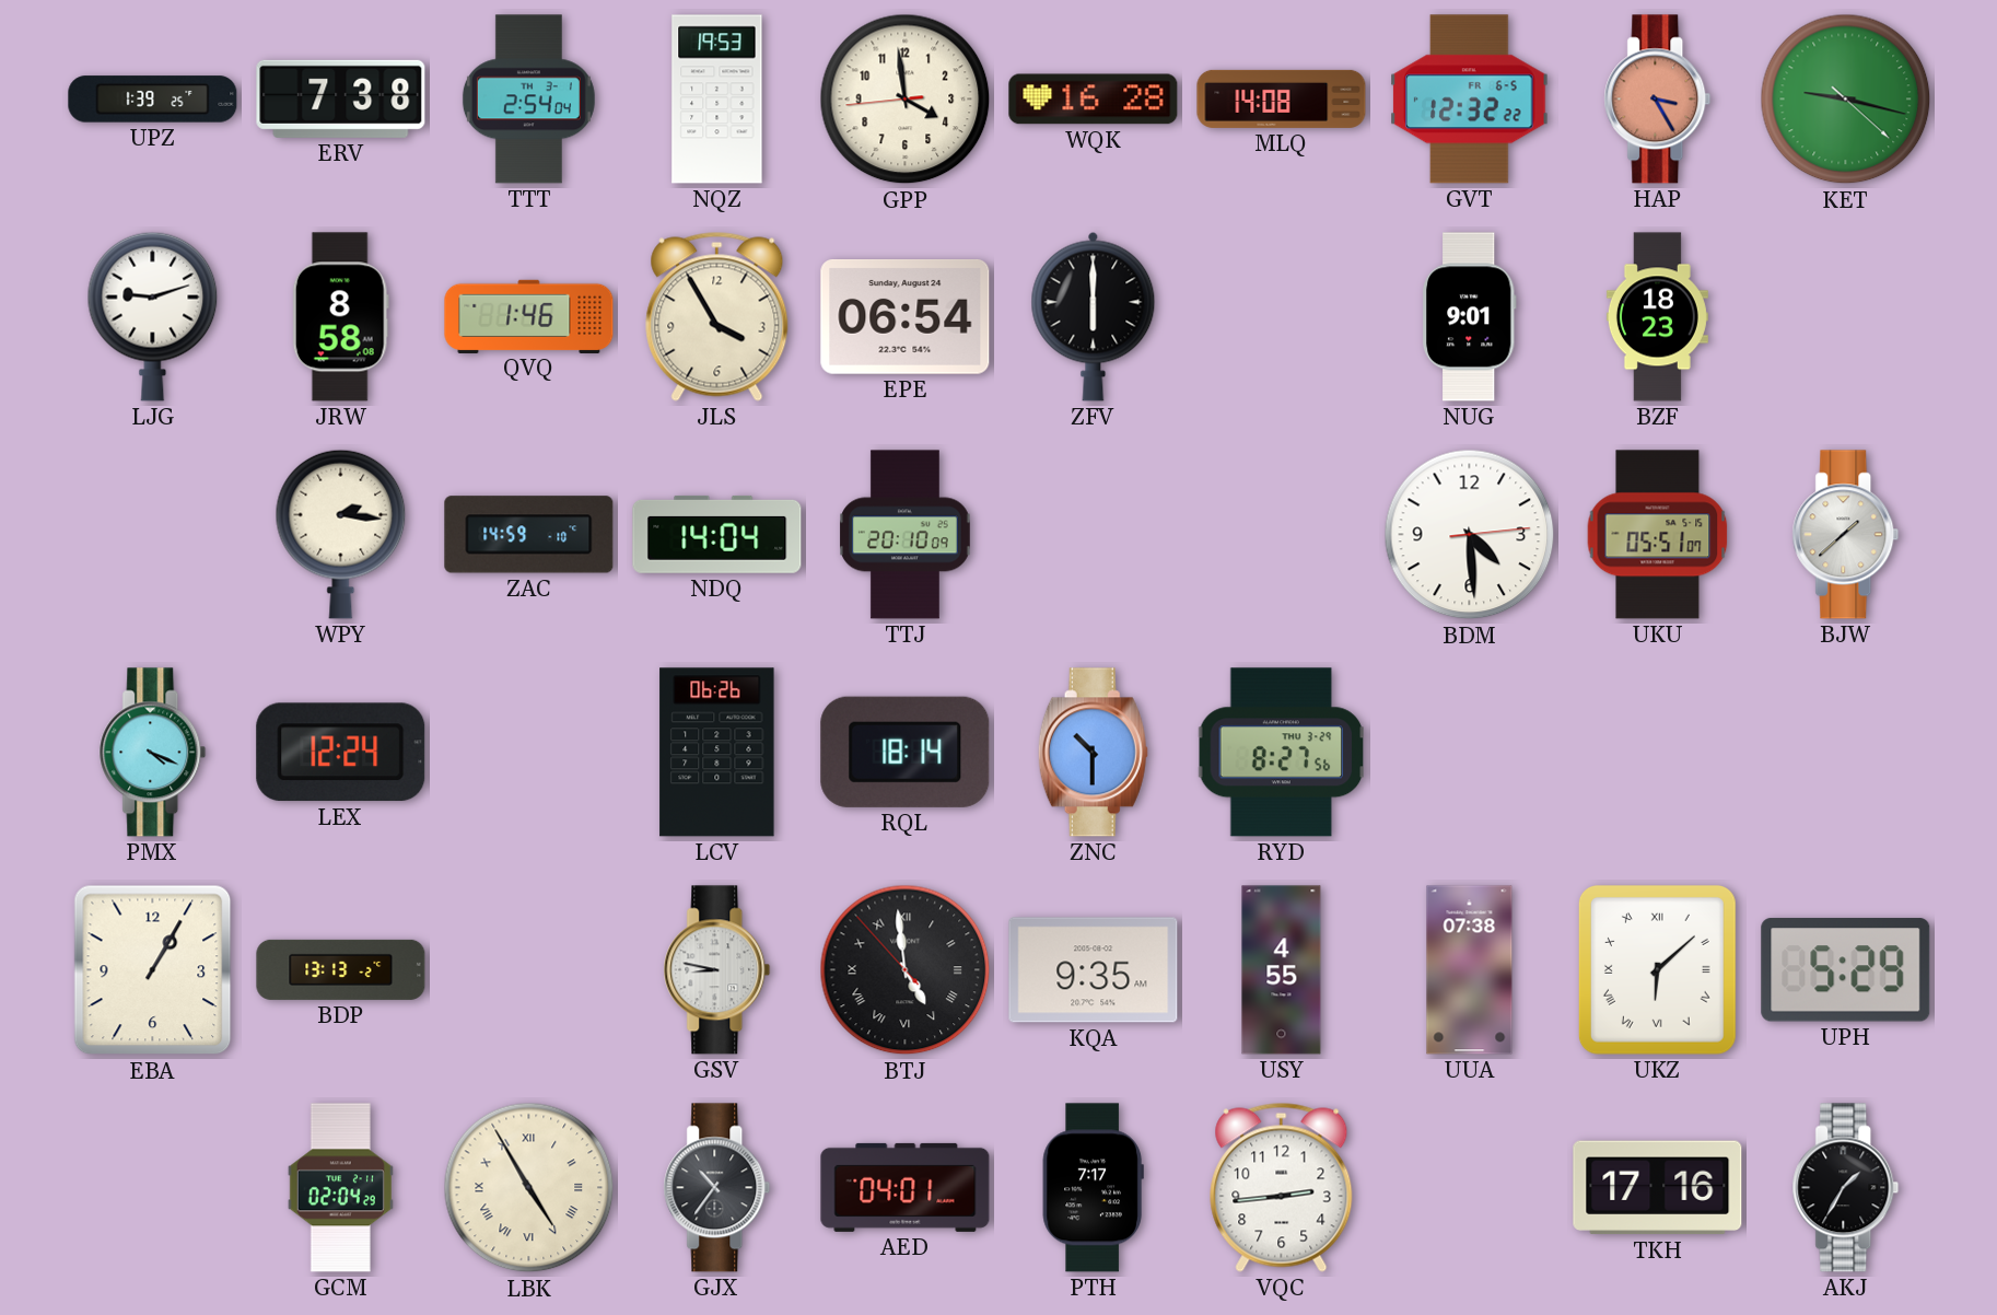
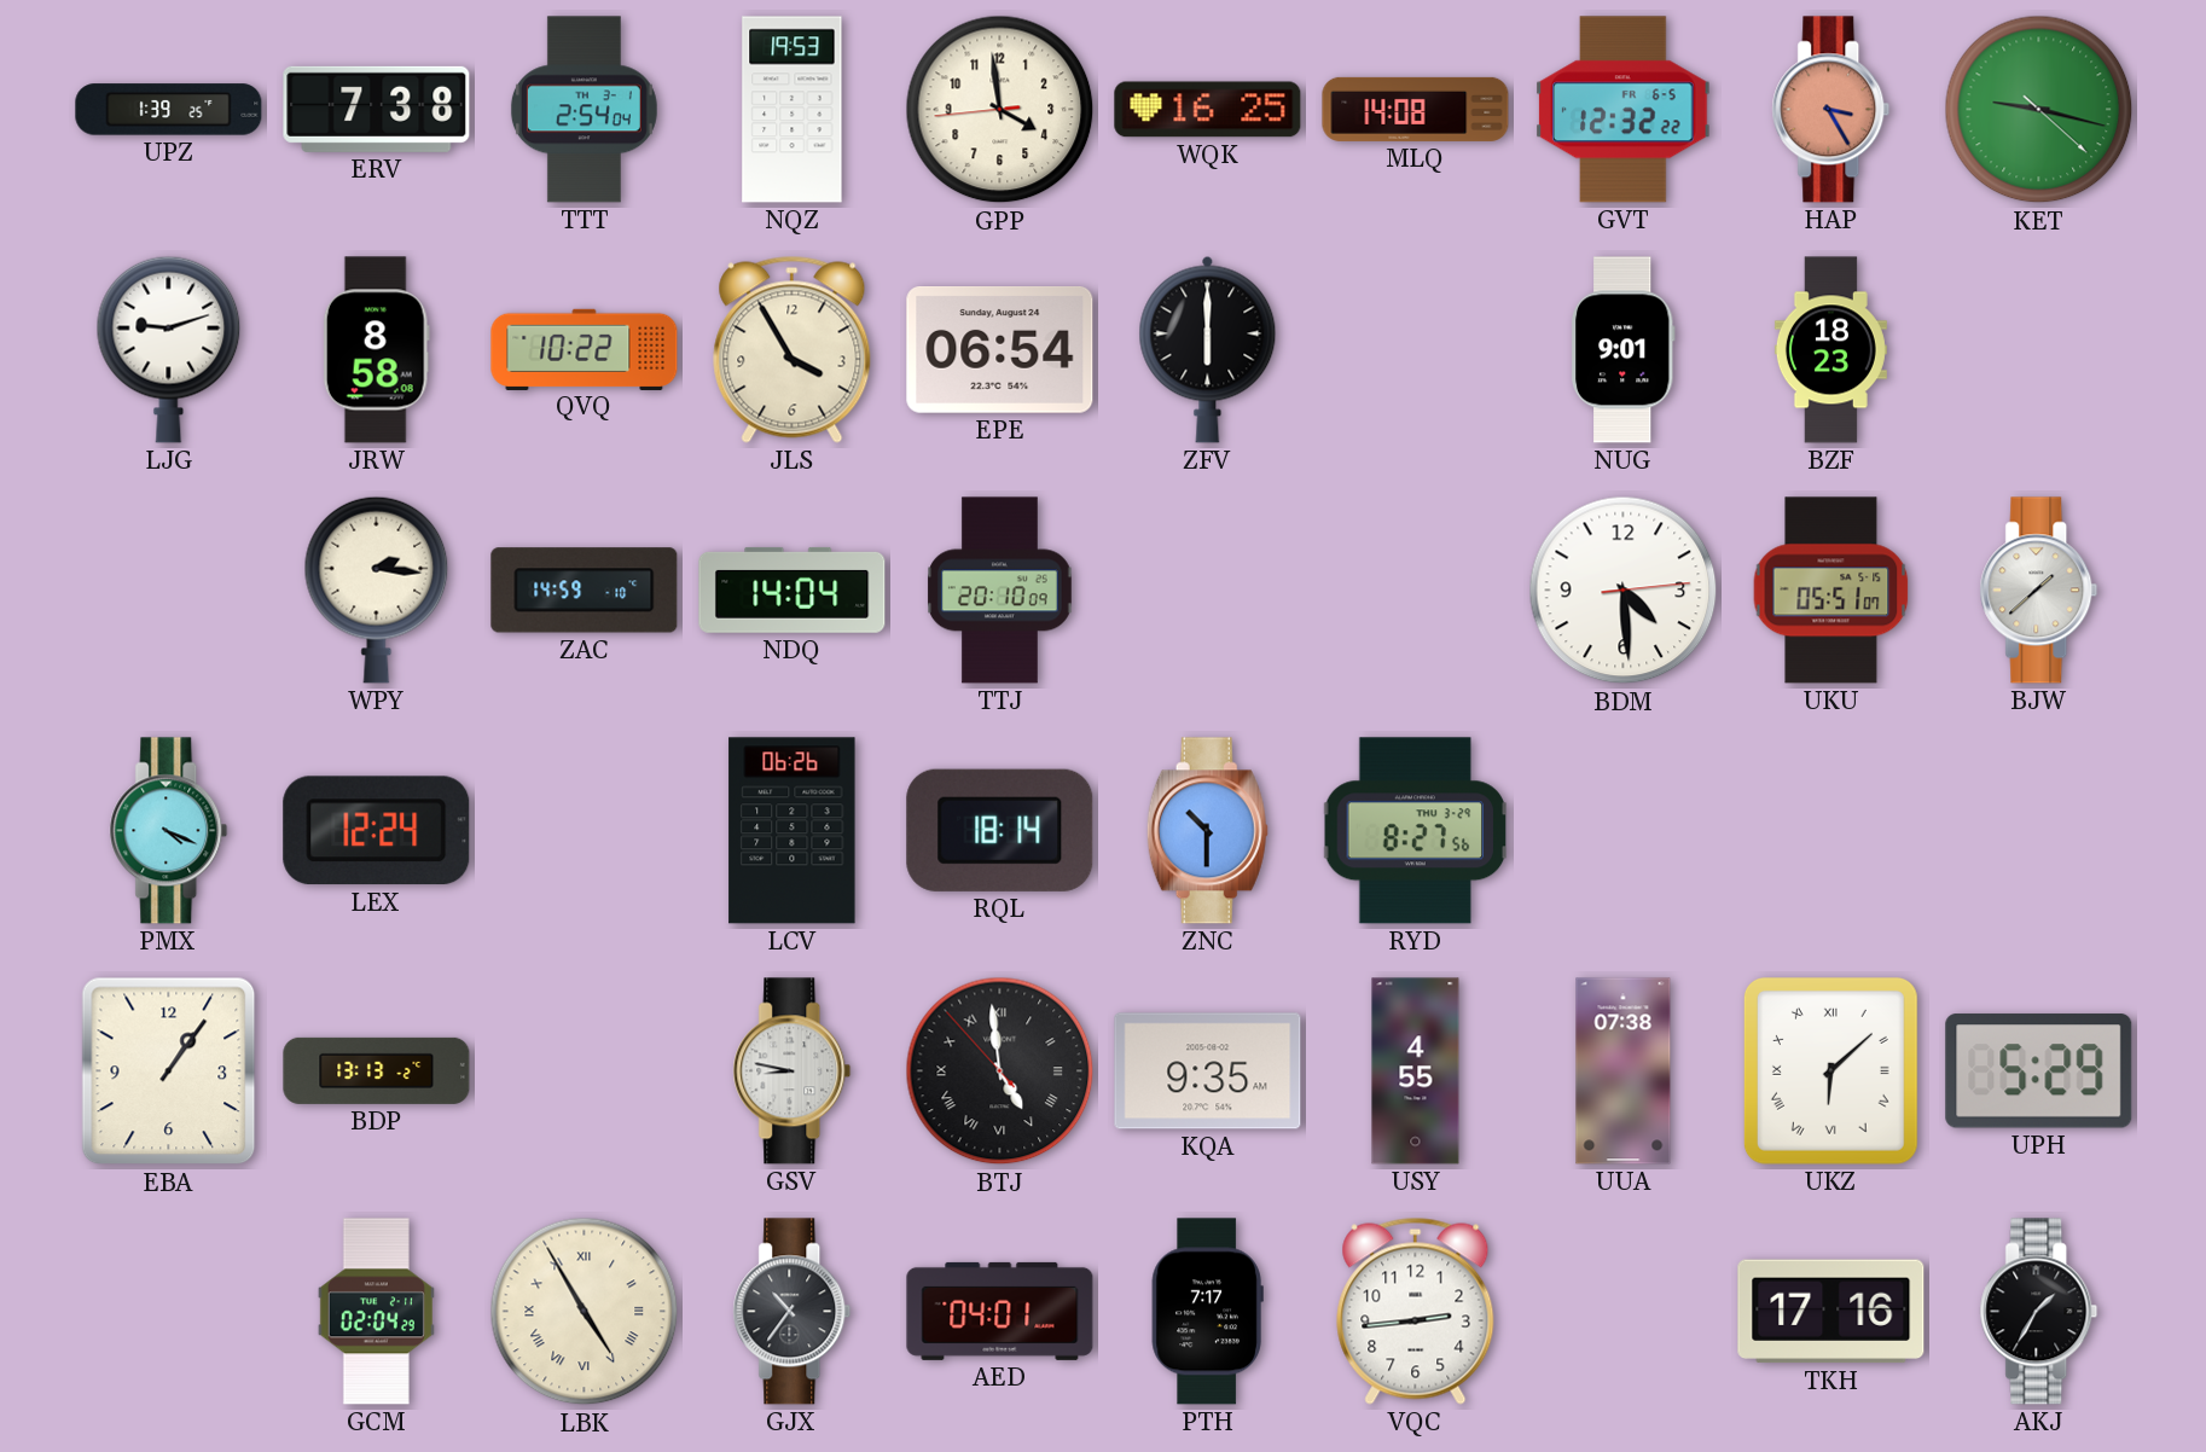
WQK: 16:28 -> 16:25 (1208, 110)
QVQ: 1:46 -> 10:22 (585, 349)
EBA: 1:05 -> 1:06 (169, 1071)
